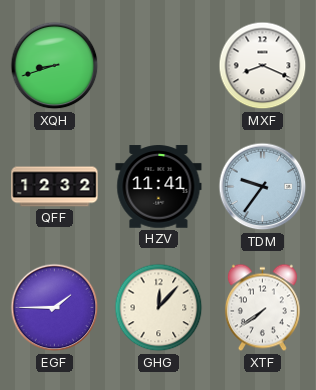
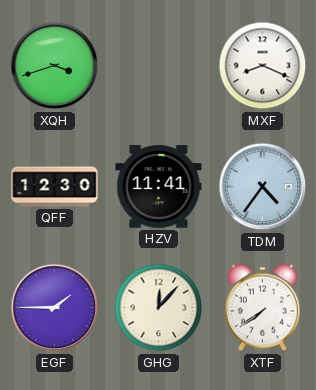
XQH: 8:42 -> 3:42 (55, 66)
QFF: 12:32 -> 12:30 (55, 187)
TDM: 9:36 -> 4:36 (263, 187)
